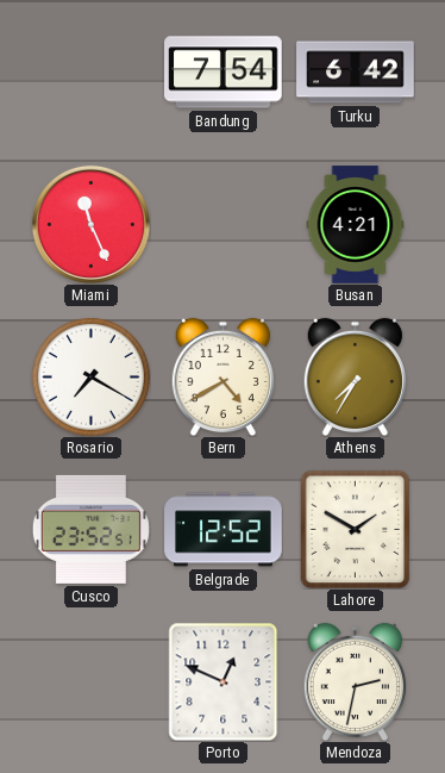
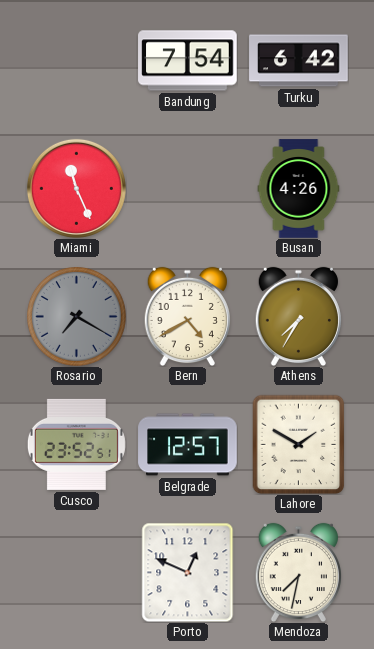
Busan: 4:21 -> 4:26 (299, 189)
Rosario dial: white -> grey (76, 316)
Belgrade: 12:52 -> 12:57 (188, 445)
Mendoza: 2:32 -> 7:32 (298, 572)
